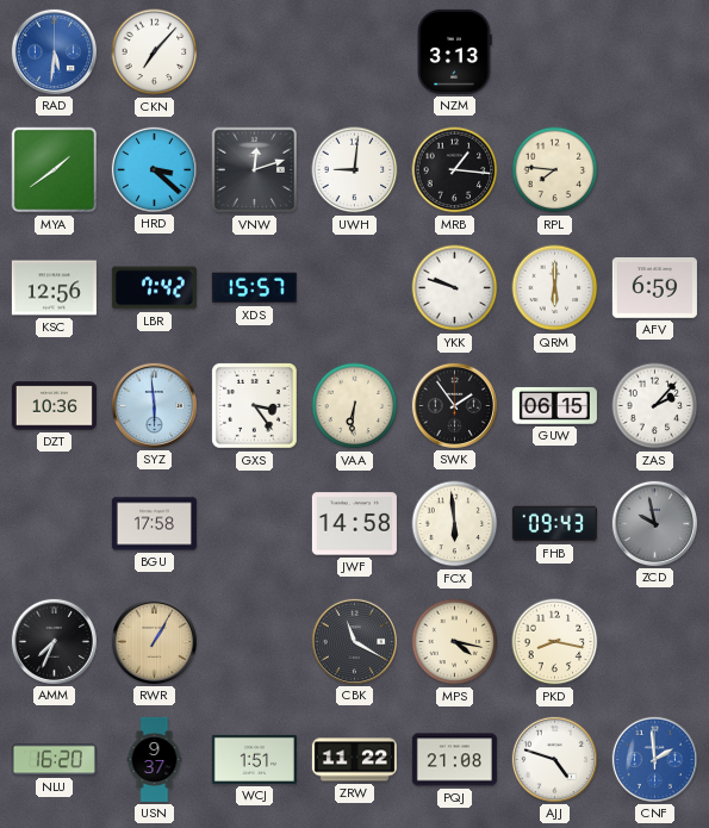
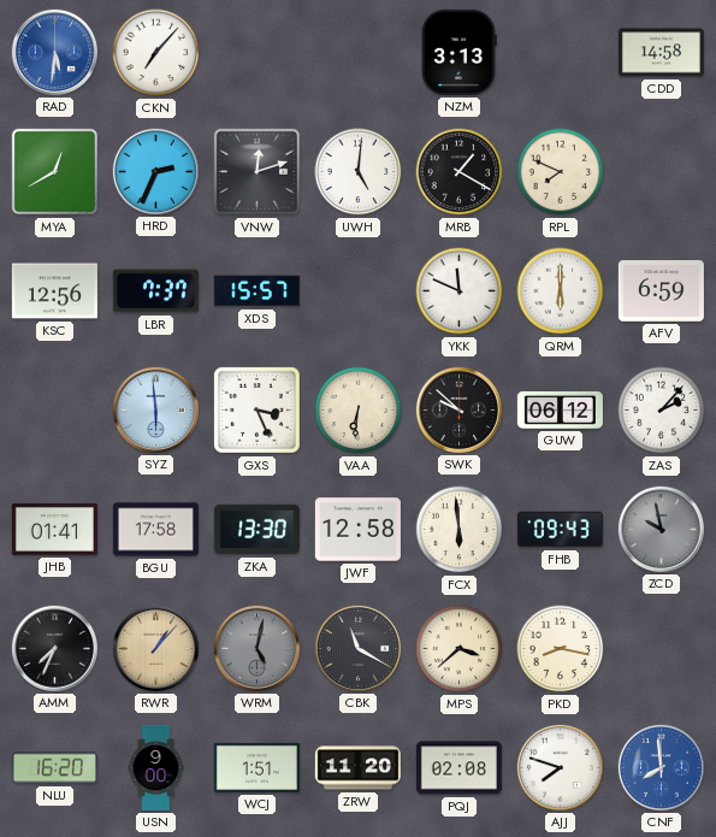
CDD: none -> 14:58 (661, 53)
MYA: 1:39 -> 12:40 (55, 172)
HRD: 3:22 -> 2:34 (155, 171)
UWH: 9:01 -> 5:01 (359, 172)
MRB: 1:16 -> 1:20 (460, 172)
RPL: 7:46 -> 7:49 (561, 172)
LBR: 7:42 -> 7:37 (155, 291)
YKK: 9:48 -> 11:49 (460, 291)
DZT: 10:36 -> none (54, 406)
GXS: 3:24 -> 3:26 (258, 411)
SWK: 1:54 -> 9:52 (458, 409)
GUW: 06:15 -> 06:12 (560, 409)
JHB: none -> 01:41 (54, 529)
ZKA: none -> 13:30 (256, 530)
JWF: 14:58 -> 12:58 (357, 530)
RWR: 1:05 -> 1:07 (155, 648)
WRM: none -> 5:02 (256, 648)
MPS: 4:17 -> 3:38 (460, 649)
USN: 9:37 -> 9:00 (156, 767)
ZRW: 11:22 -> 11:20 (357, 768)
PQJ: 21:08 -> 02:08 (458, 768)
AJJ: 4:48 -> 7:48 (560, 767)
CNF: 1:59 -> 7:59 (661, 767)
